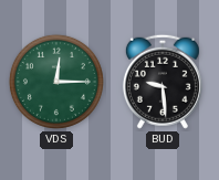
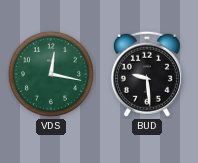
VDS: 12:15 -> 12:17 (51, 74)
